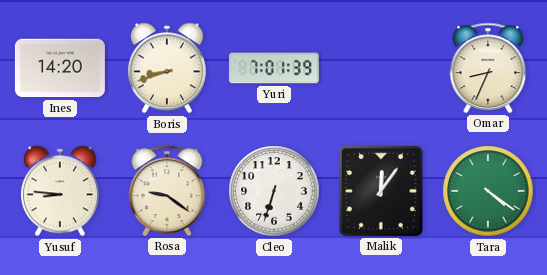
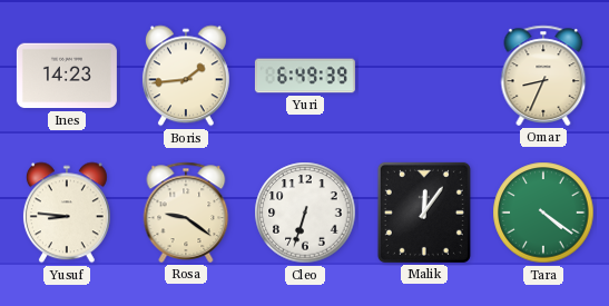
Ines: 14:20 -> 14:23 (67, 76)
Boris: 8:42 -> 1:44 (186, 76)
Yuri: 7:01 -> 6:49 (305, 76)
